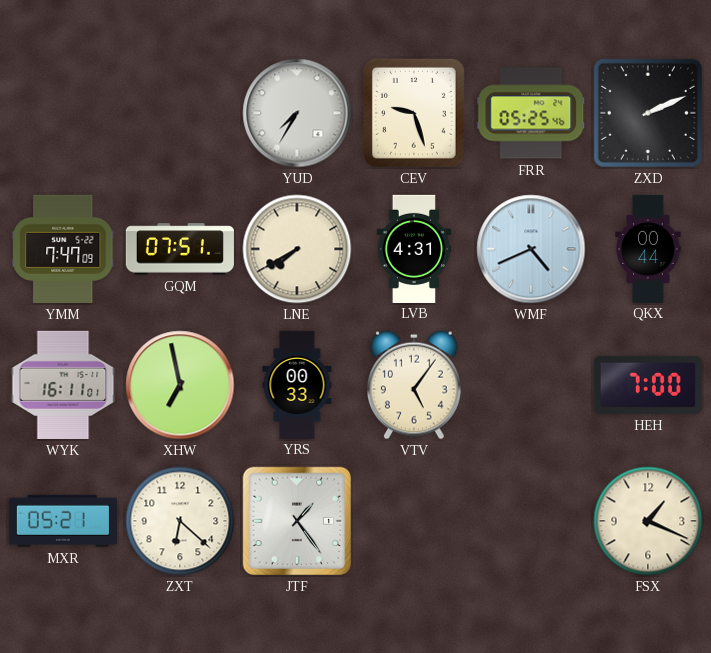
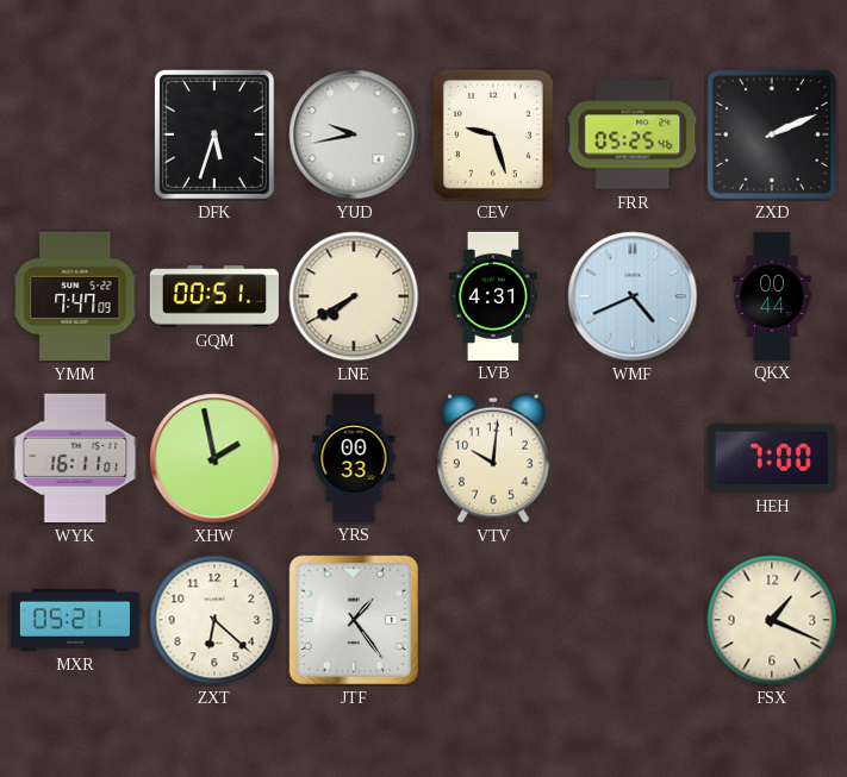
DFK: none -> 5:33 (214, 134)
YUD: 7:35 -> 9:43 (354, 134)
GQM: 07:51 -> 00:51 (214, 296)
XHW: 6:58 -> 1:58 (214, 458)
VTV: 5:06 -> 10:01 (494, 458)
